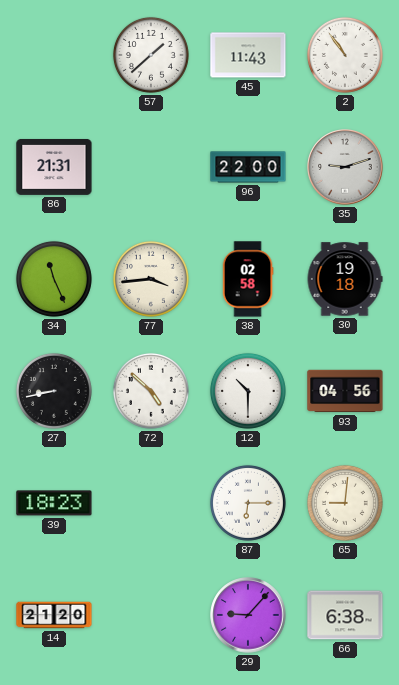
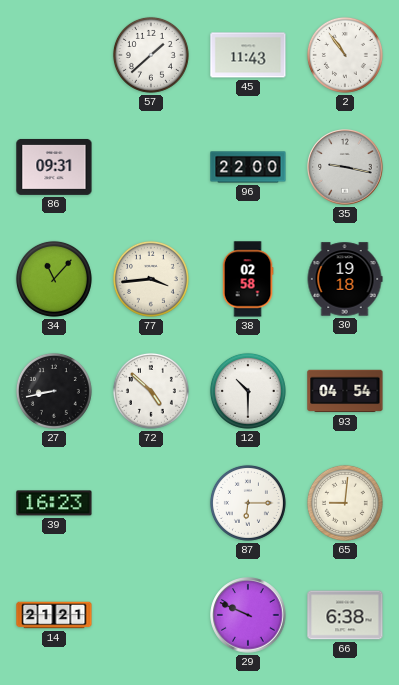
86: 21:31 -> 09:31 (54, 167)
35: 9:12 -> 9:17 (345, 167)
34: 11:26 -> 11:07 (54, 279)
93: 04:56 -> 04:54 (345, 391)
39: 18:23 -> 16:23 (54, 503)
14: 21:20 -> 21:21 (54, 615)
29: 9:07 -> 9:49 (248, 615)
